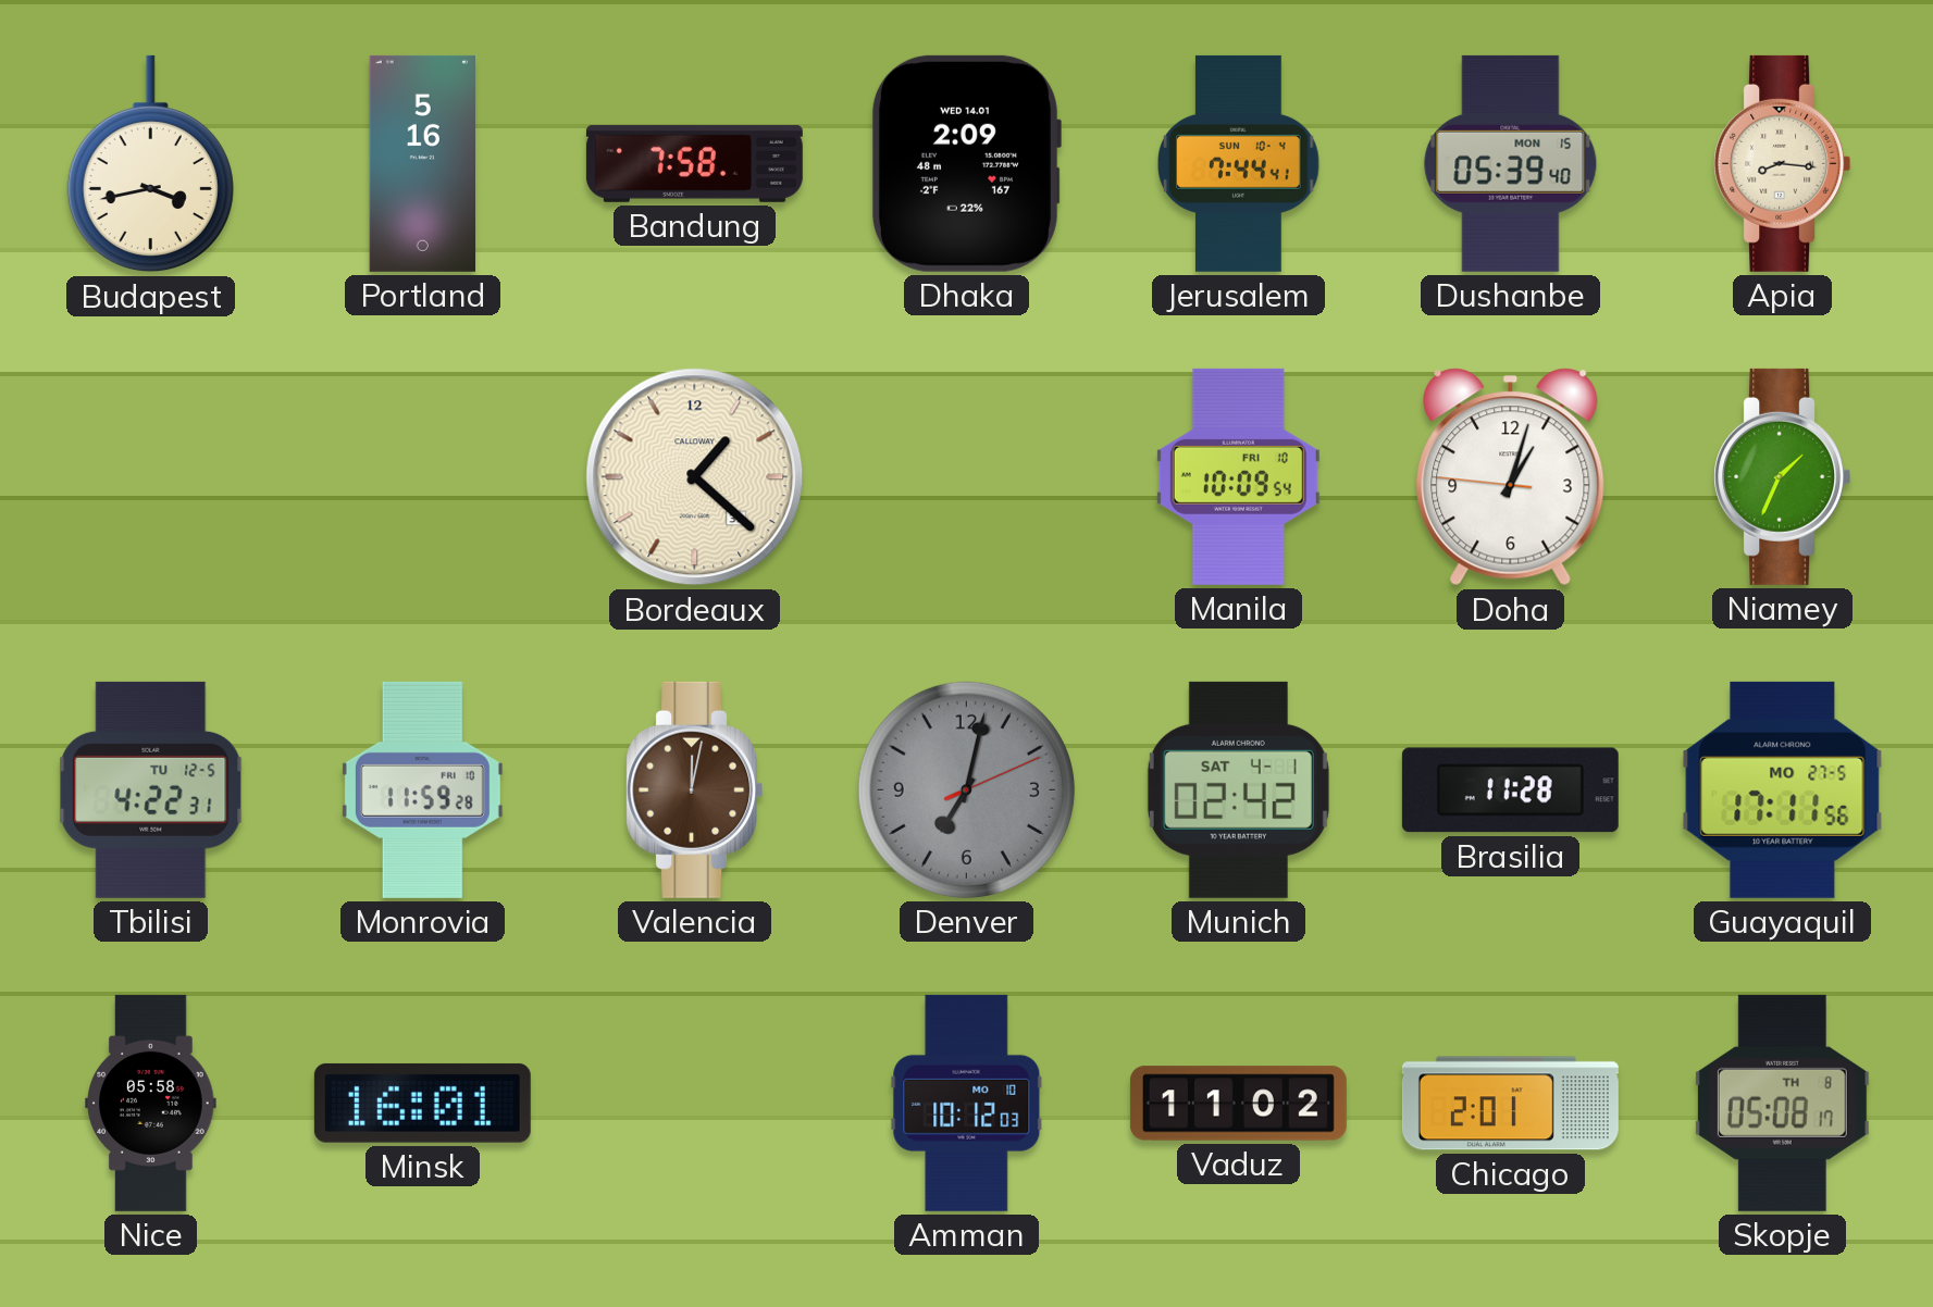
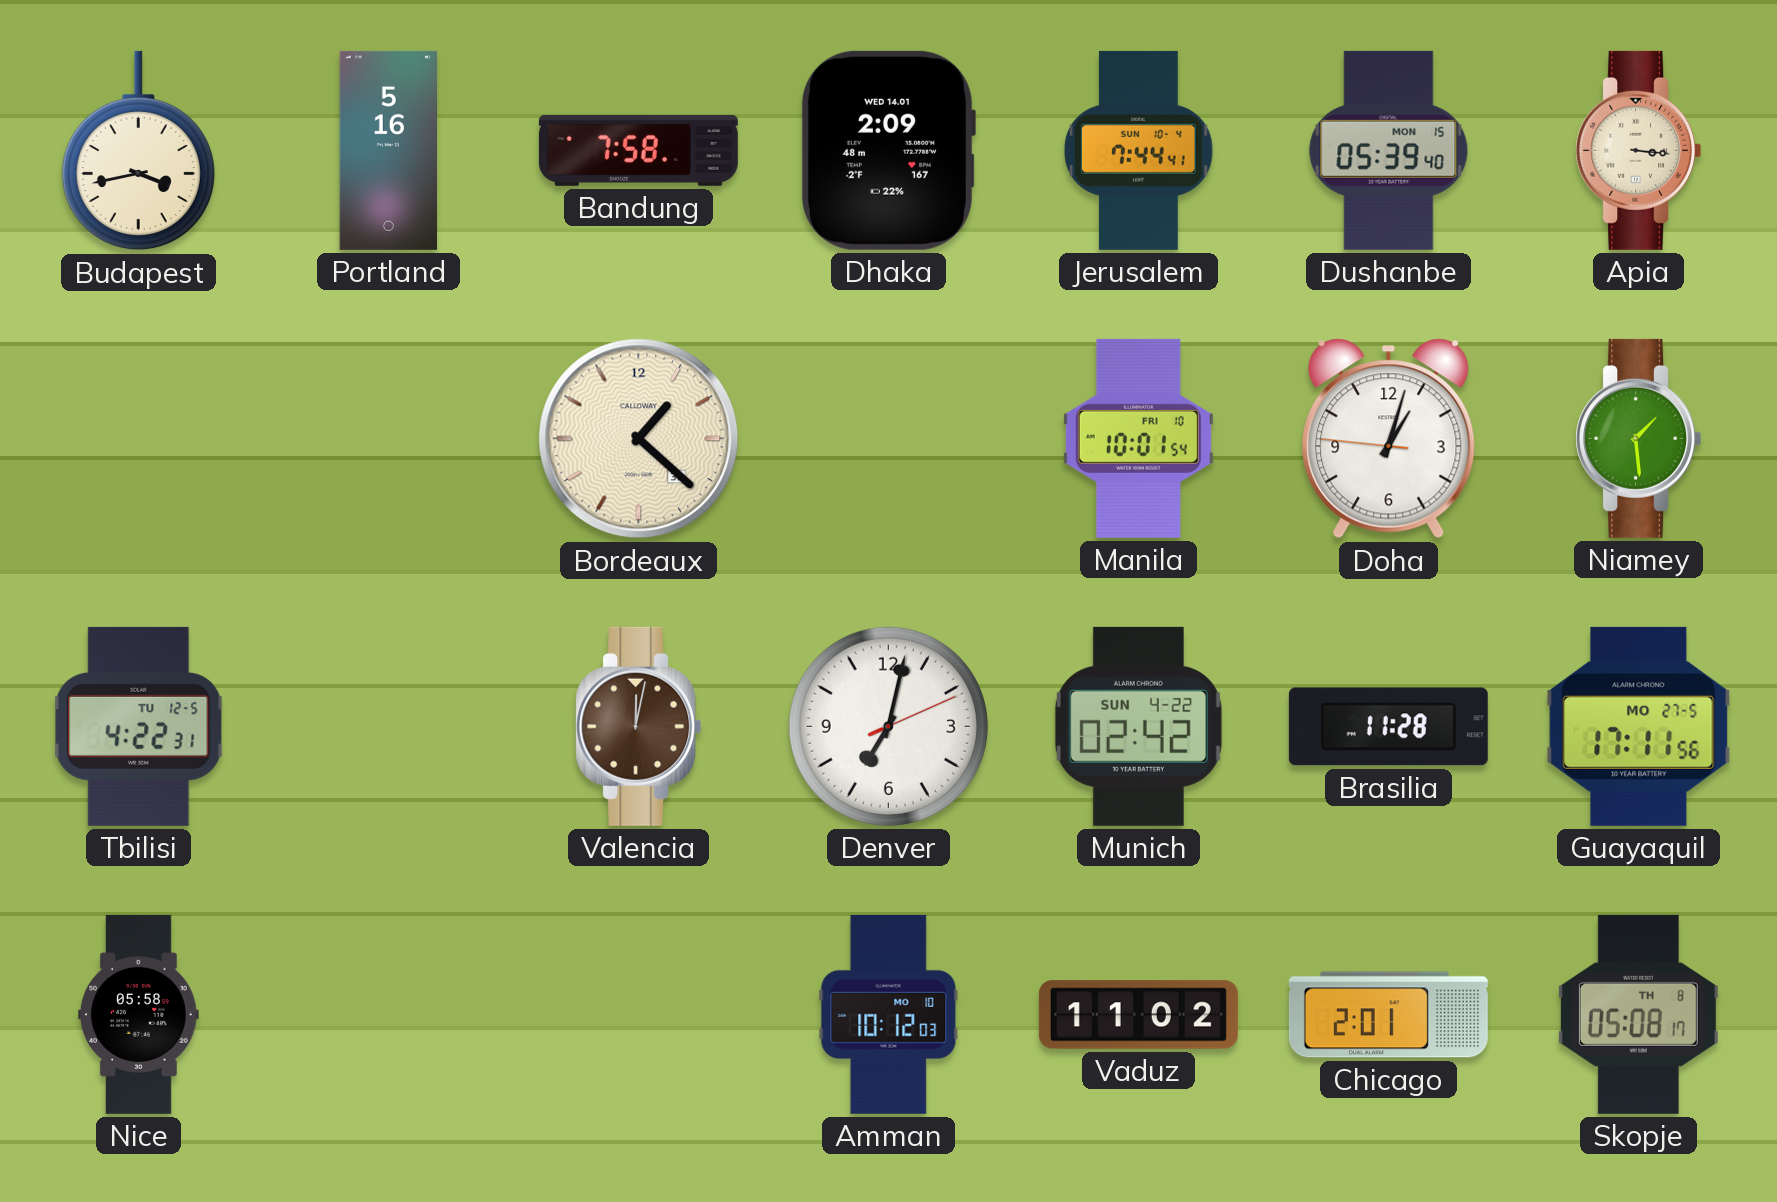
Apia: 8:16 -> 3:16 (1639, 150)
Manila: 10:09 -> 10:01 (1138, 438)
Niamey: 1:34 -> 1:29 (1639, 438)
Monrovia: 11:59 -> none (422, 789)
Denver dial: grey -> white (888, 726)
Munich date: SAT 4-1 -> SUN 4-22 (1138, 726)
Minsk: 16:01 -> none (422, 1103)
